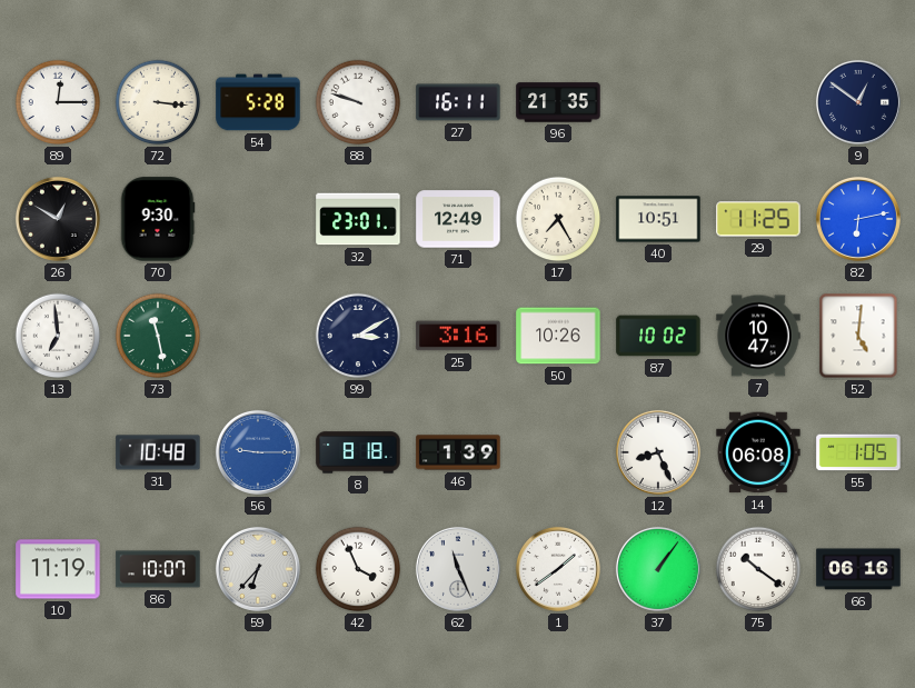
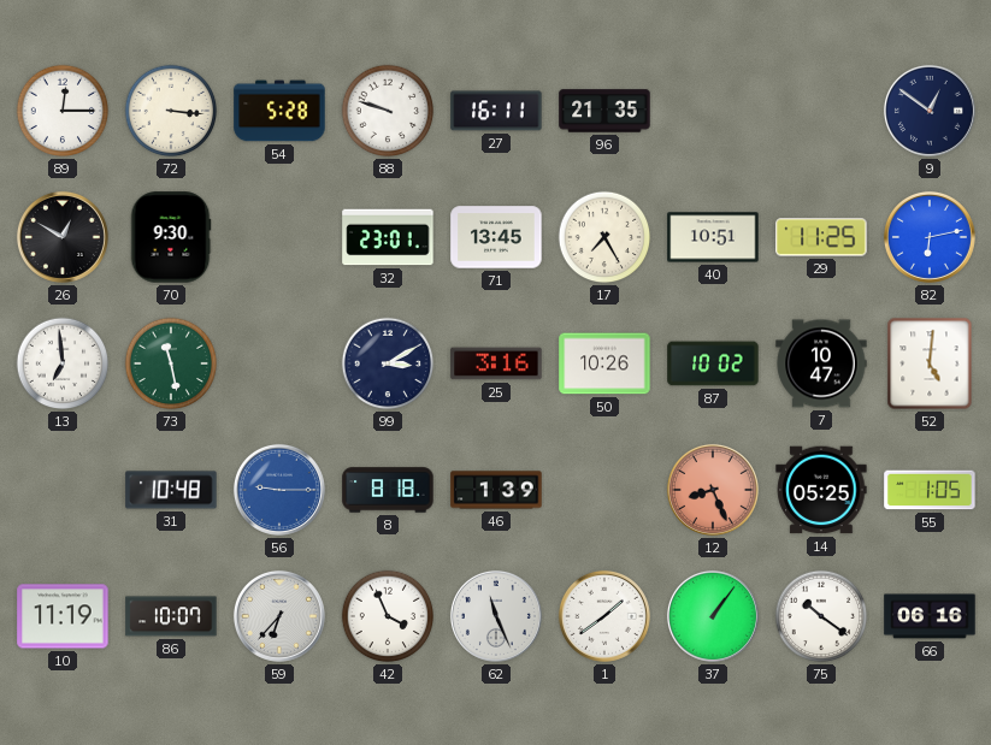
71: 12:49 -> 13:45 (496, 237)
12 dial: white -> salmon (713, 490)
14: 06:08 -> 05:25 (821, 490)
